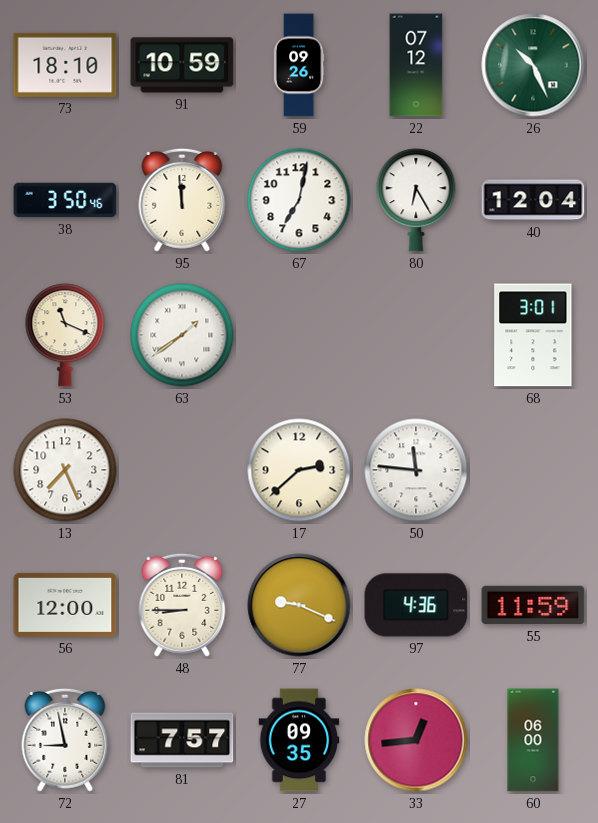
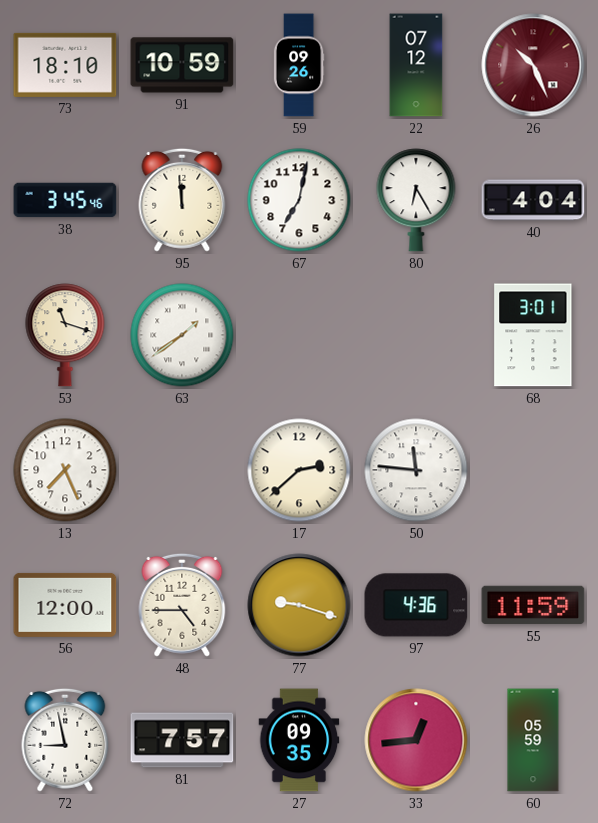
26 dial: green -> burgundy (533, 65)
38: 3:50 -> 3:45 (65, 200)
40: 12:04 -> 4:04 (533, 200)
53: 11:19 -> 11:18 (65, 335)
48: 8:45 -> 4:45 (182, 605)
77: 9:19 -> 9:18 (299, 605)
60: 06:00 -> 05:59 (533, 740)
